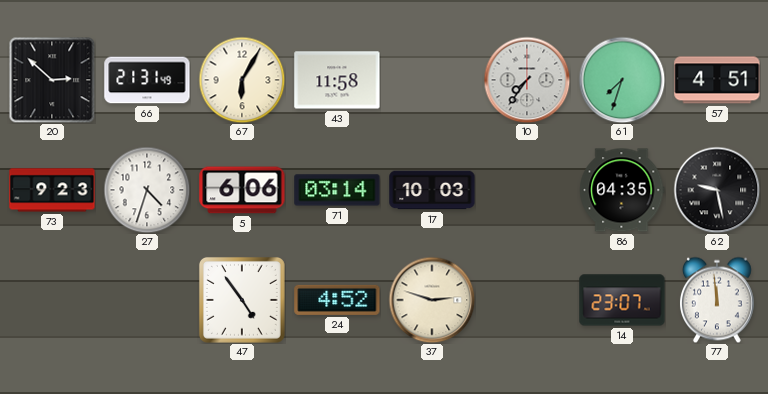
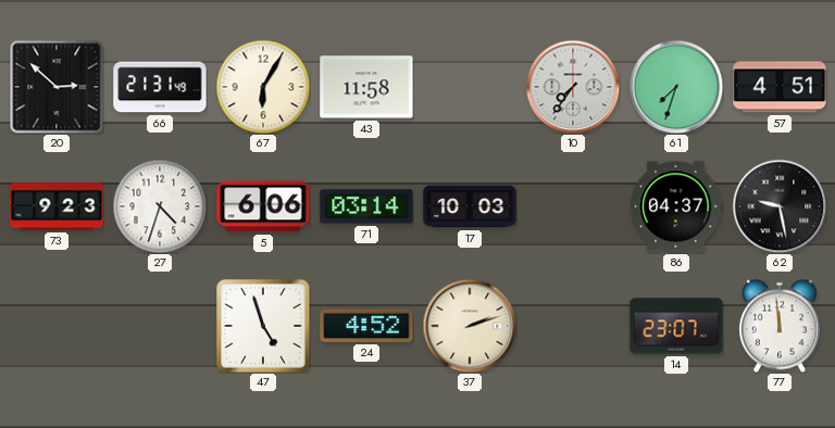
86: 04:35 -> 04:37 (676, 206)
47: 4:54 -> 4:57 (263, 326)
37: 2:48 -> 2:12 (470, 326)
